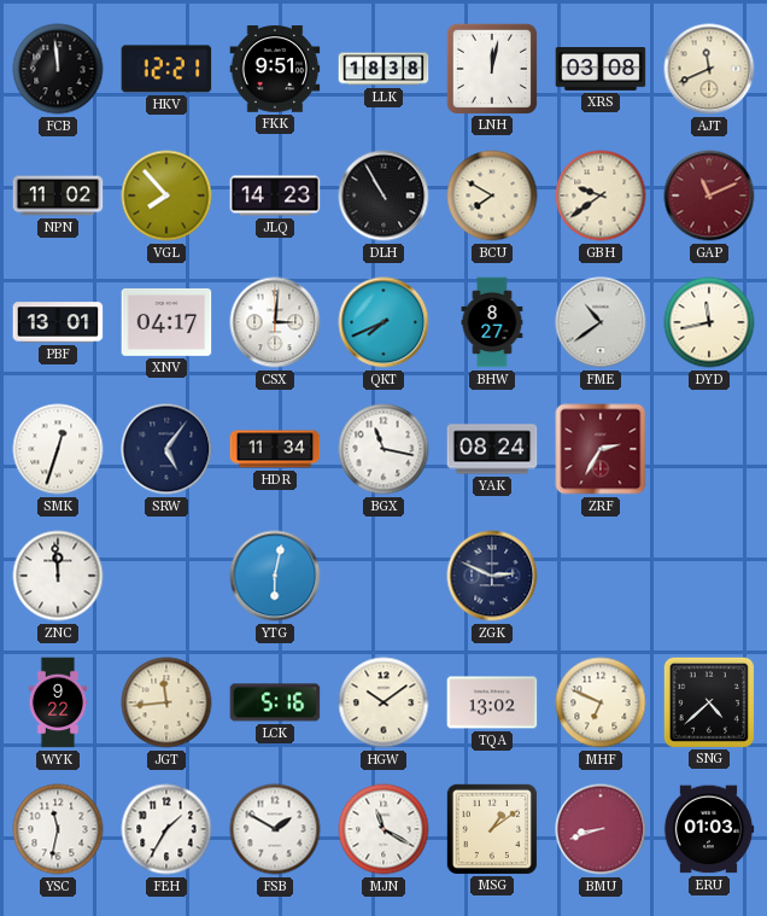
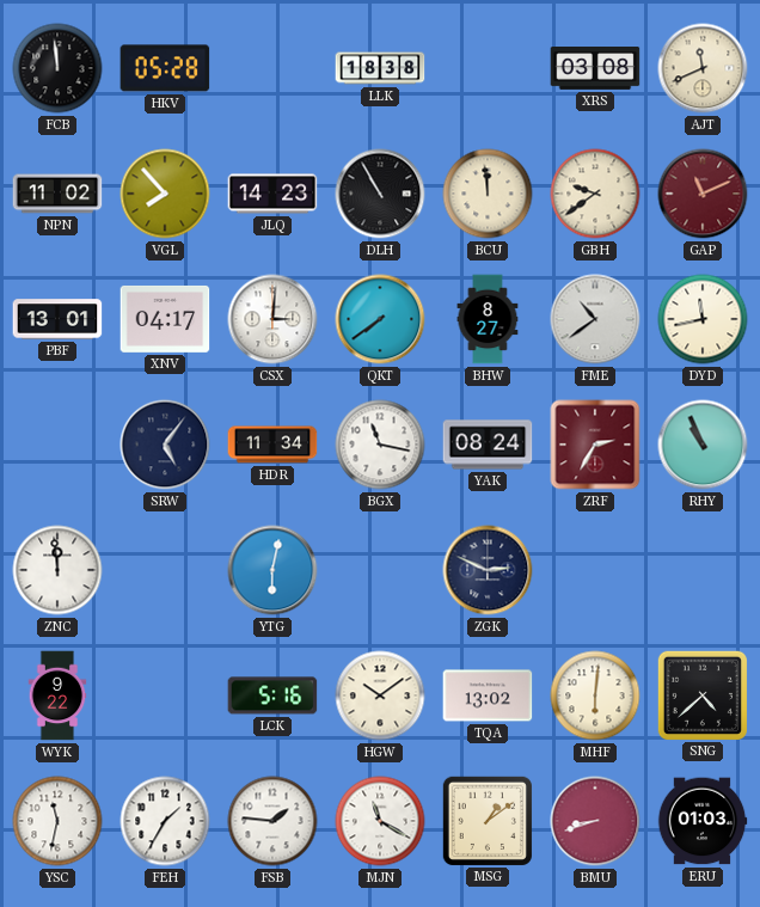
HKV: 12:21 -> 05:28 (165, 68)
FKK: 9:51 -> none (275, 69)
LNH: 12:02 -> none (491, 68)
BCU: 7:50 -> 11:59 (488, 194)
QKT: 7:41 -> 7:39 (380, 319)
SMK: 12:33 -> none (58, 449)
RHY: none -> 10:56 (703, 445)
JGT: 11:44 -> none (166, 702)
MHF: 6:49 -> 6:01 (595, 695)
FSB: 1:50 -> 1:46 (272, 821)
